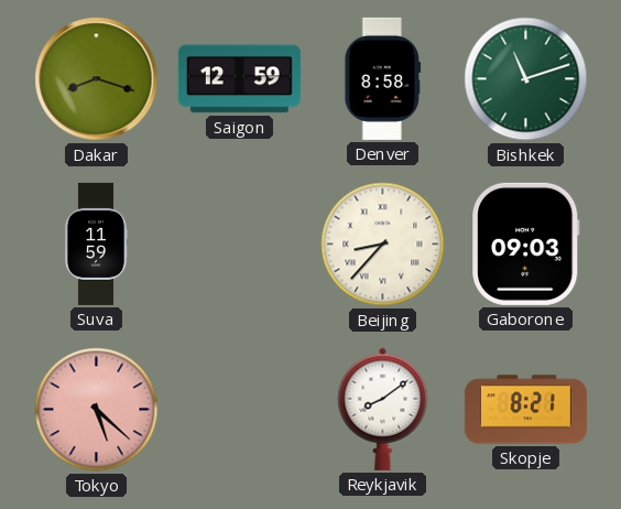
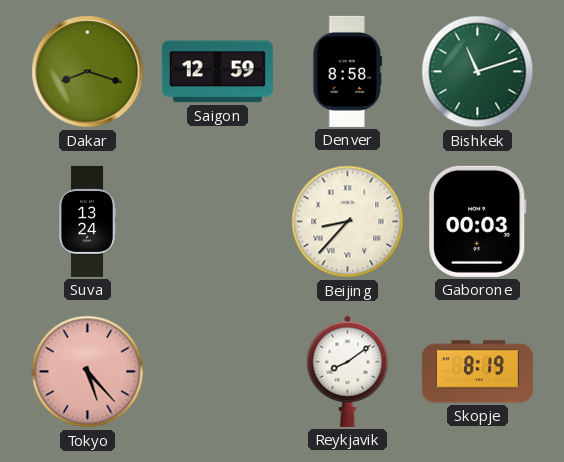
Suva: 11:59 -> 13:24 (86, 221)
Gaborone: 09:03 -> 00:03 (478, 221)
Tokyo: 5:22 -> 5:23 (88, 372)
Skopje: 8:21 -> 8:19 (477, 372)
